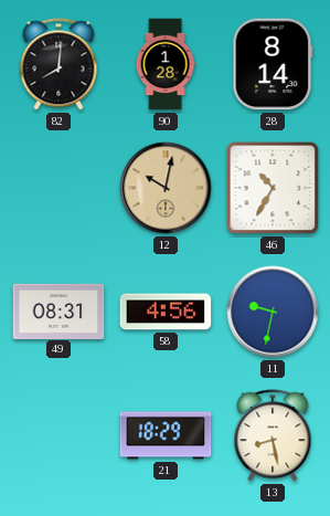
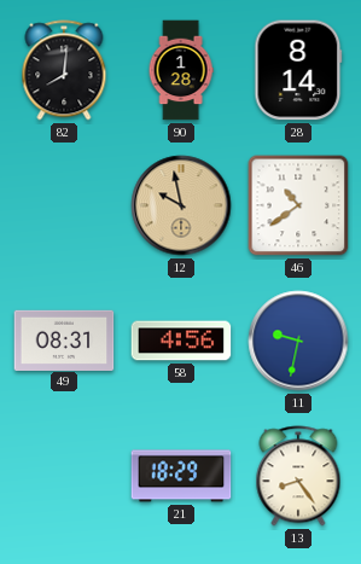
12: 10:02 -> 9:58 (181, 205)
46: 10:35 -> 10:39 (298, 205)
13: 8:28 -> 8:24 (298, 476)
